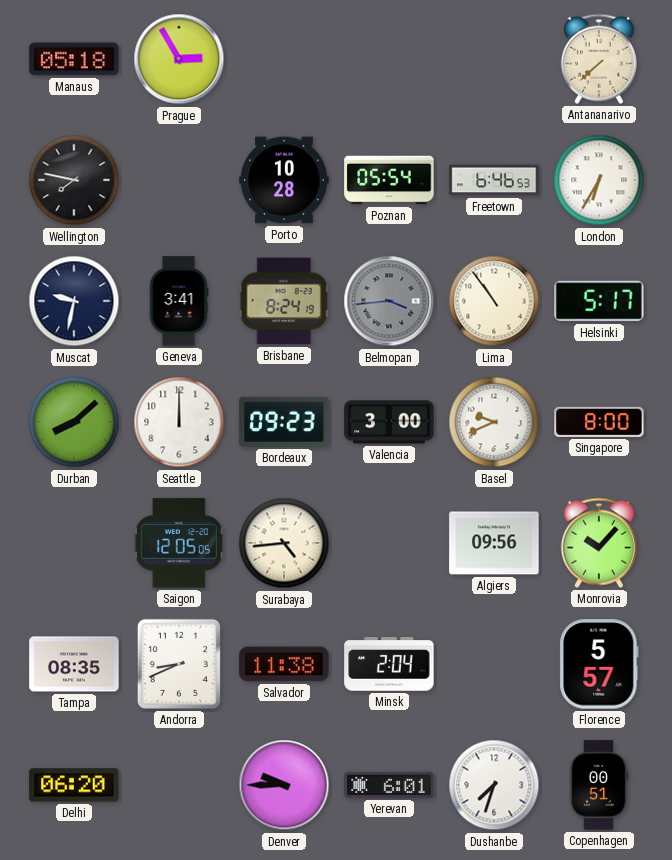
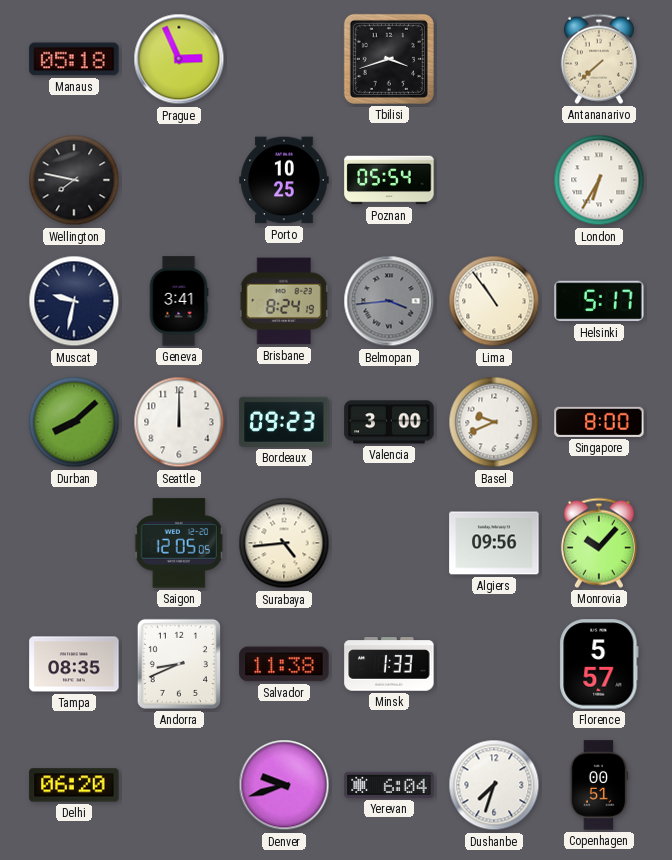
Prague: 2:55 -> 2:56 (179, 59)
Tbilisi: none -> 3:42 (389, 59)
Porto: 10:28 -> 10:25 (284, 180)
Freetown: 6:46 -> none (494, 180)
Minsk: 2:04 -> 1:33 (389, 664)
Denver: 9:45 -> 9:42 (284, 785)
Yerevan: 6:01 -> 6:04 (389, 785)
